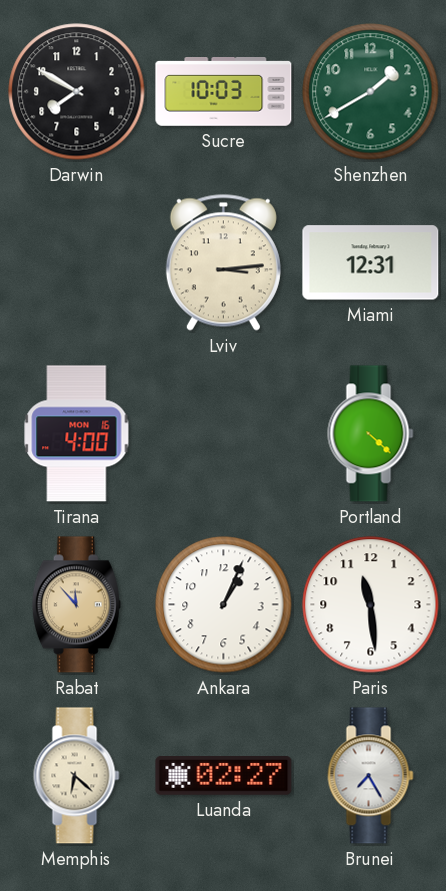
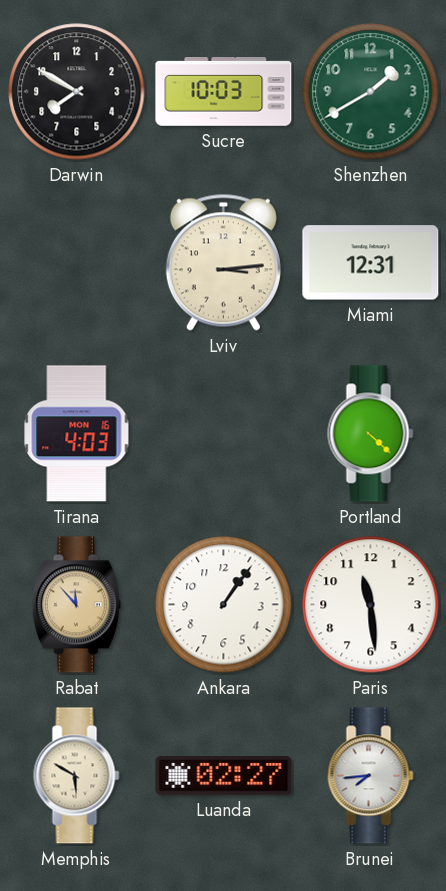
Tirana: 4:00 -> 4:03 (77, 434)
Ankara: 1:04 -> 1:06 (224, 605)
Memphis: 6:22 -> 5:50 (77, 776)
Brunei: 7:25 -> 7:44 (371, 776)
